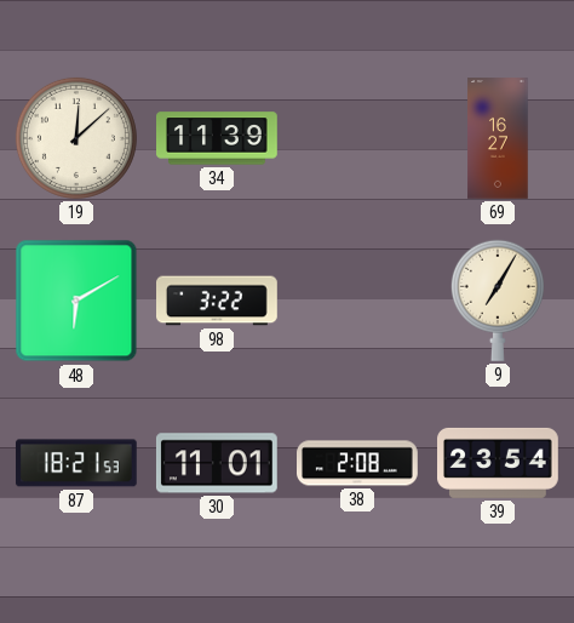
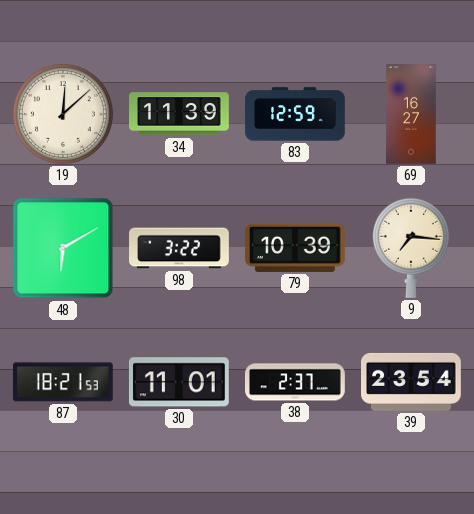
83: none -> 12:59 (295, 114)
79: none -> 10:39 (295, 248)
9: 7:05 -> 7:16 (411, 248)
38: 2:08 -> 2:37 (296, 382)
